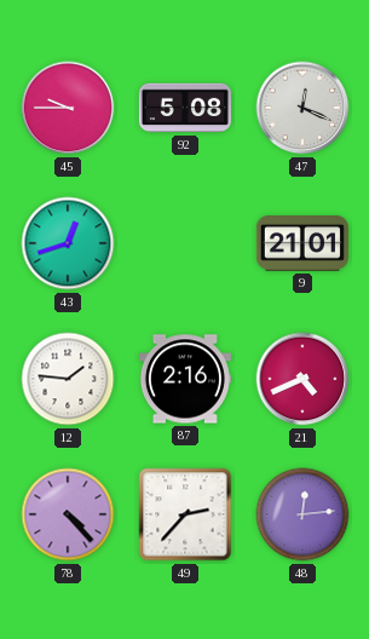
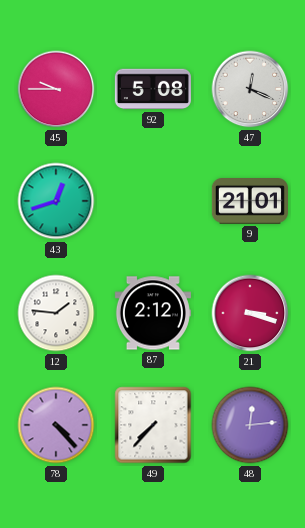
87: 2:16 -> 2:12 (153, 313)
21: 4:41 -> 3:18 (250, 313)
49: 2:37 -> 7:37 (153, 425)
